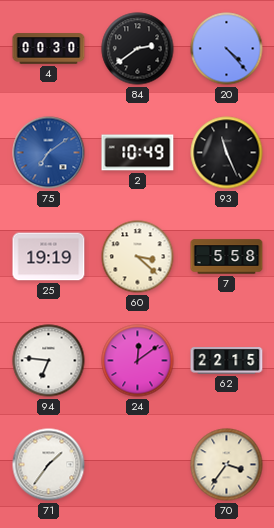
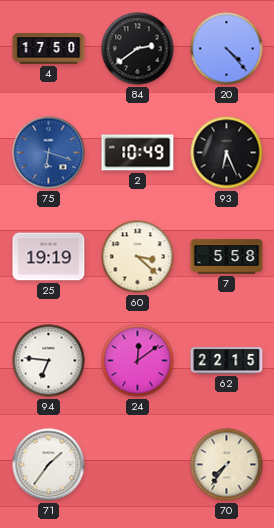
4: 00:30 -> 17:50 (49, 49)
75: 7:09 -> 6:18 (49, 153)
93: 11:26 -> 6:26 (227, 153)
70: 3:36 -> 7:36 (227, 465)
